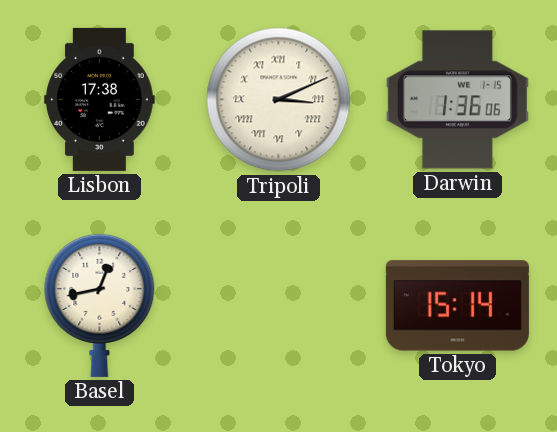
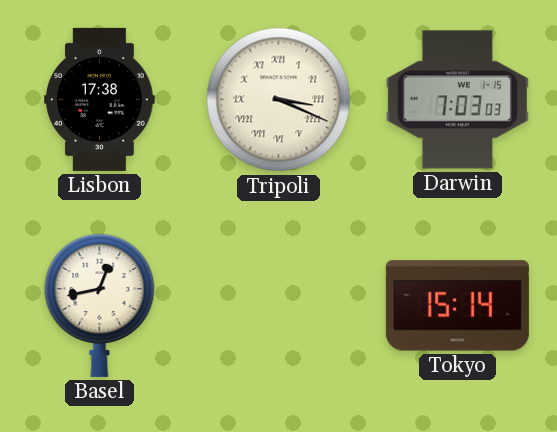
Tripoli: 3:11 -> 3:19 (279, 100)
Darwin: 1:36 -> 7:03 (457, 100)
